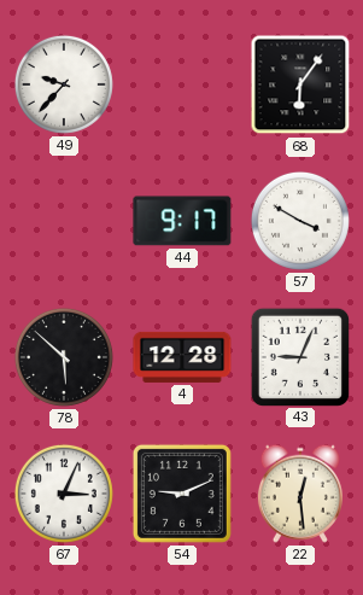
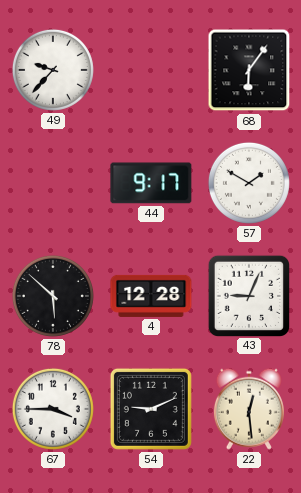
57: 3:50 -> 1:50 (249, 183)
67: 3:04 -> 3:45 (53, 409)
